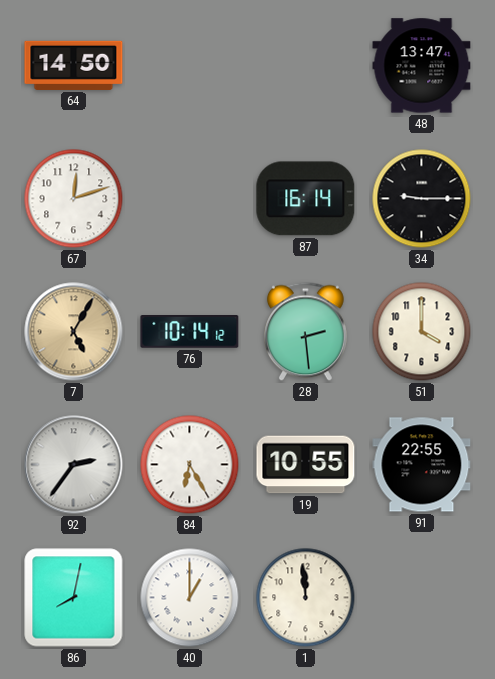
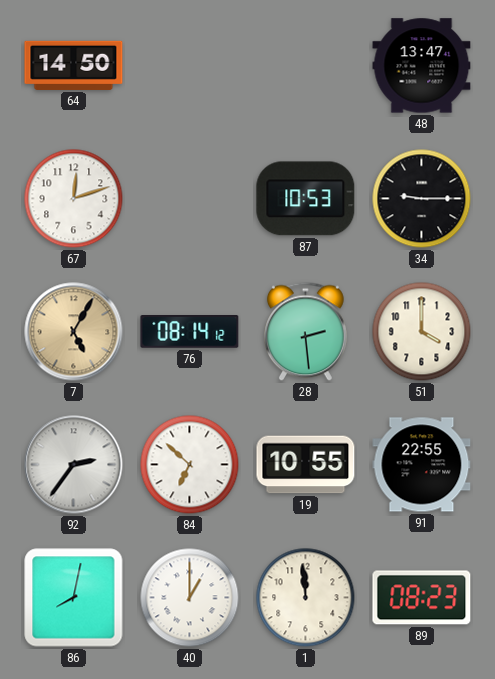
87: 16:14 -> 10:53 (306, 199)
76: 10:14 -> 08:14 (190, 332)
84: 6:25 -> 6:52 (190, 465)
89: none -> 08:23 (422, 598)
